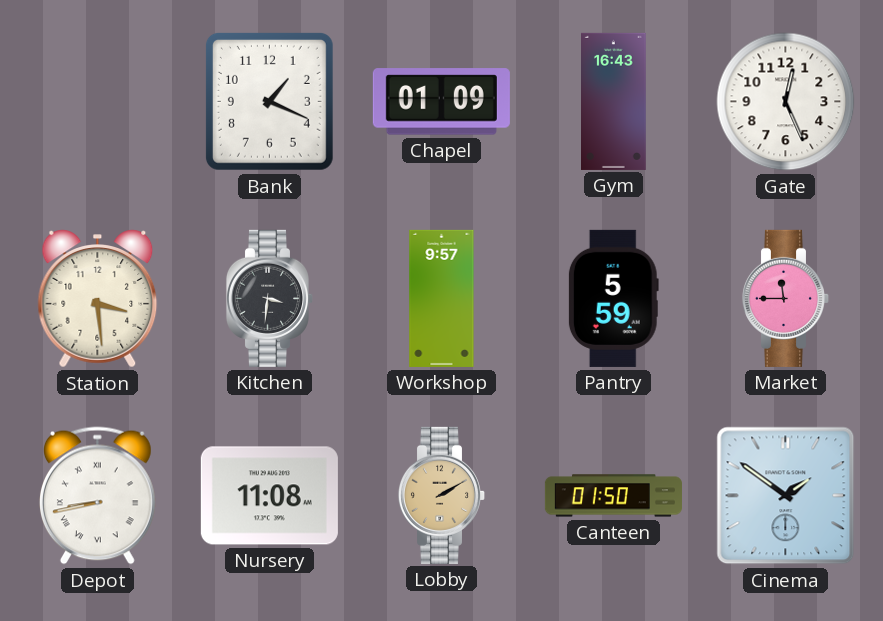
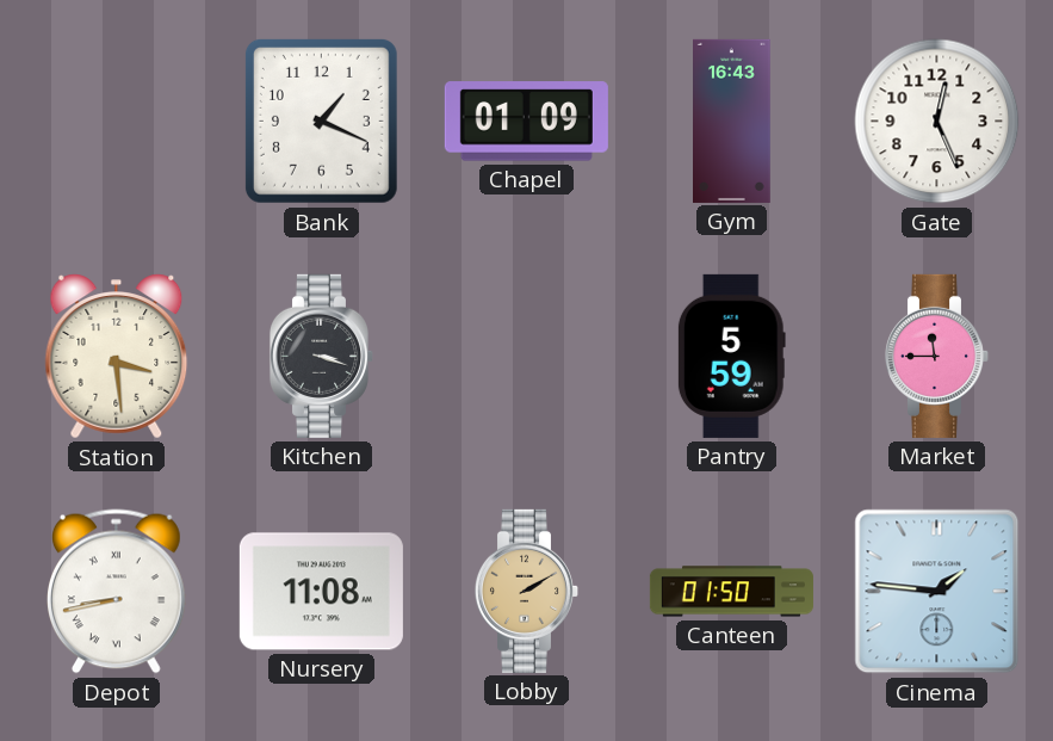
Kitchen: 3:31 -> 3:18 (322, 356)
Workshop: 9:57 -> none (442, 298)
Cinema: 1:51 -> 1:46 (937, 592)
